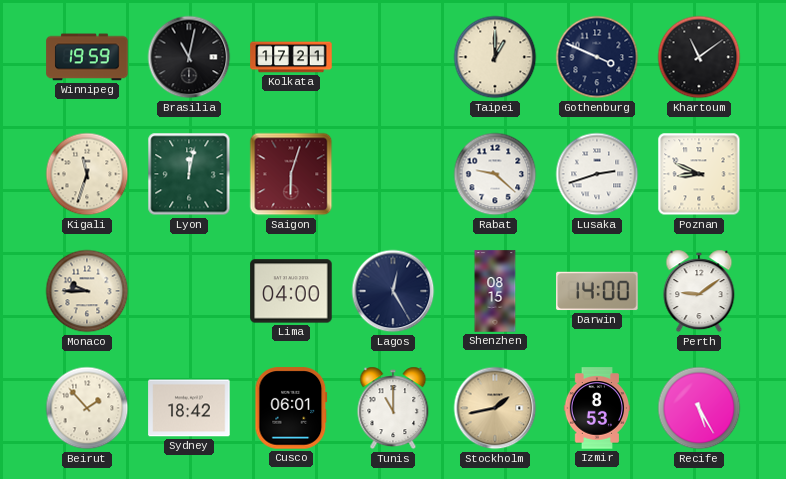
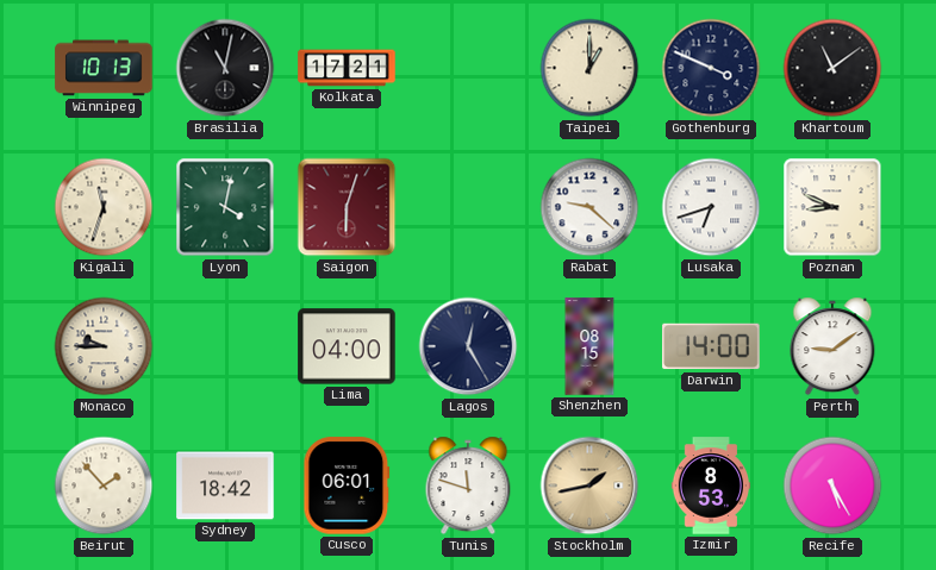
Winnipeg: 19:59 -> 10:13 (104, 68)
Lyon: 12:02 -> 4:02 (225, 207)
Lusaka: 2:42 -> 6:42 (711, 207)
Tunis: 11:00 -> 11:48 (468, 486)
